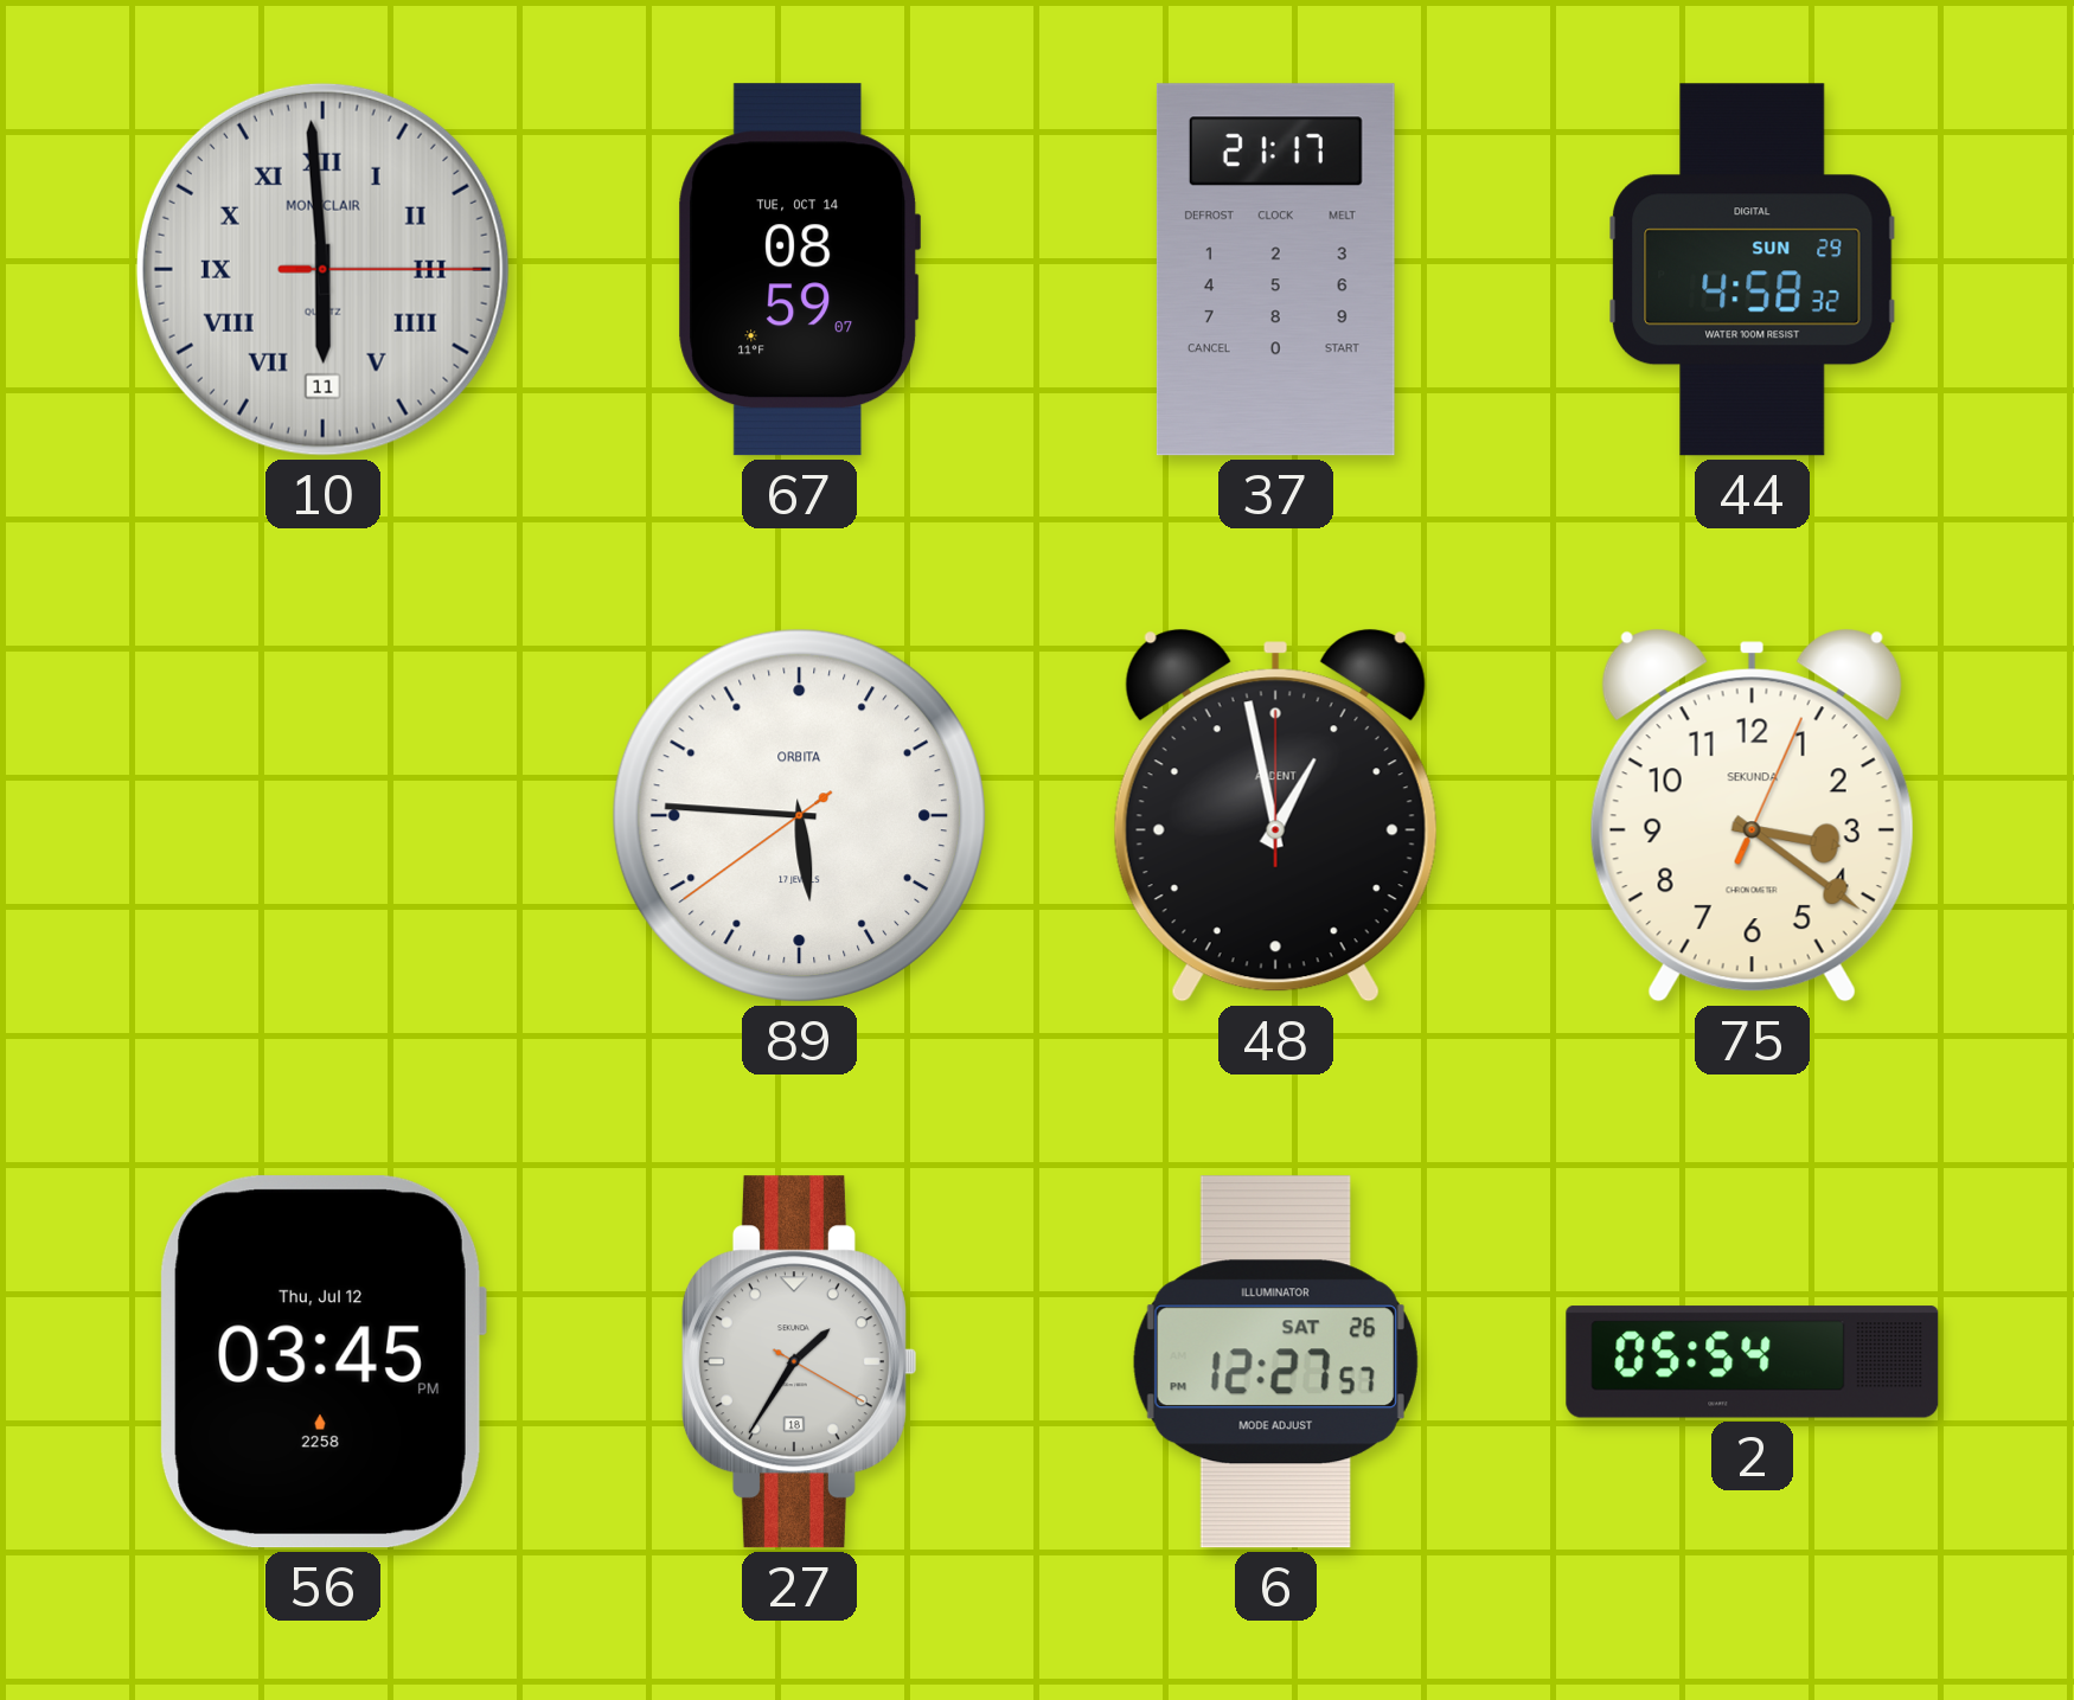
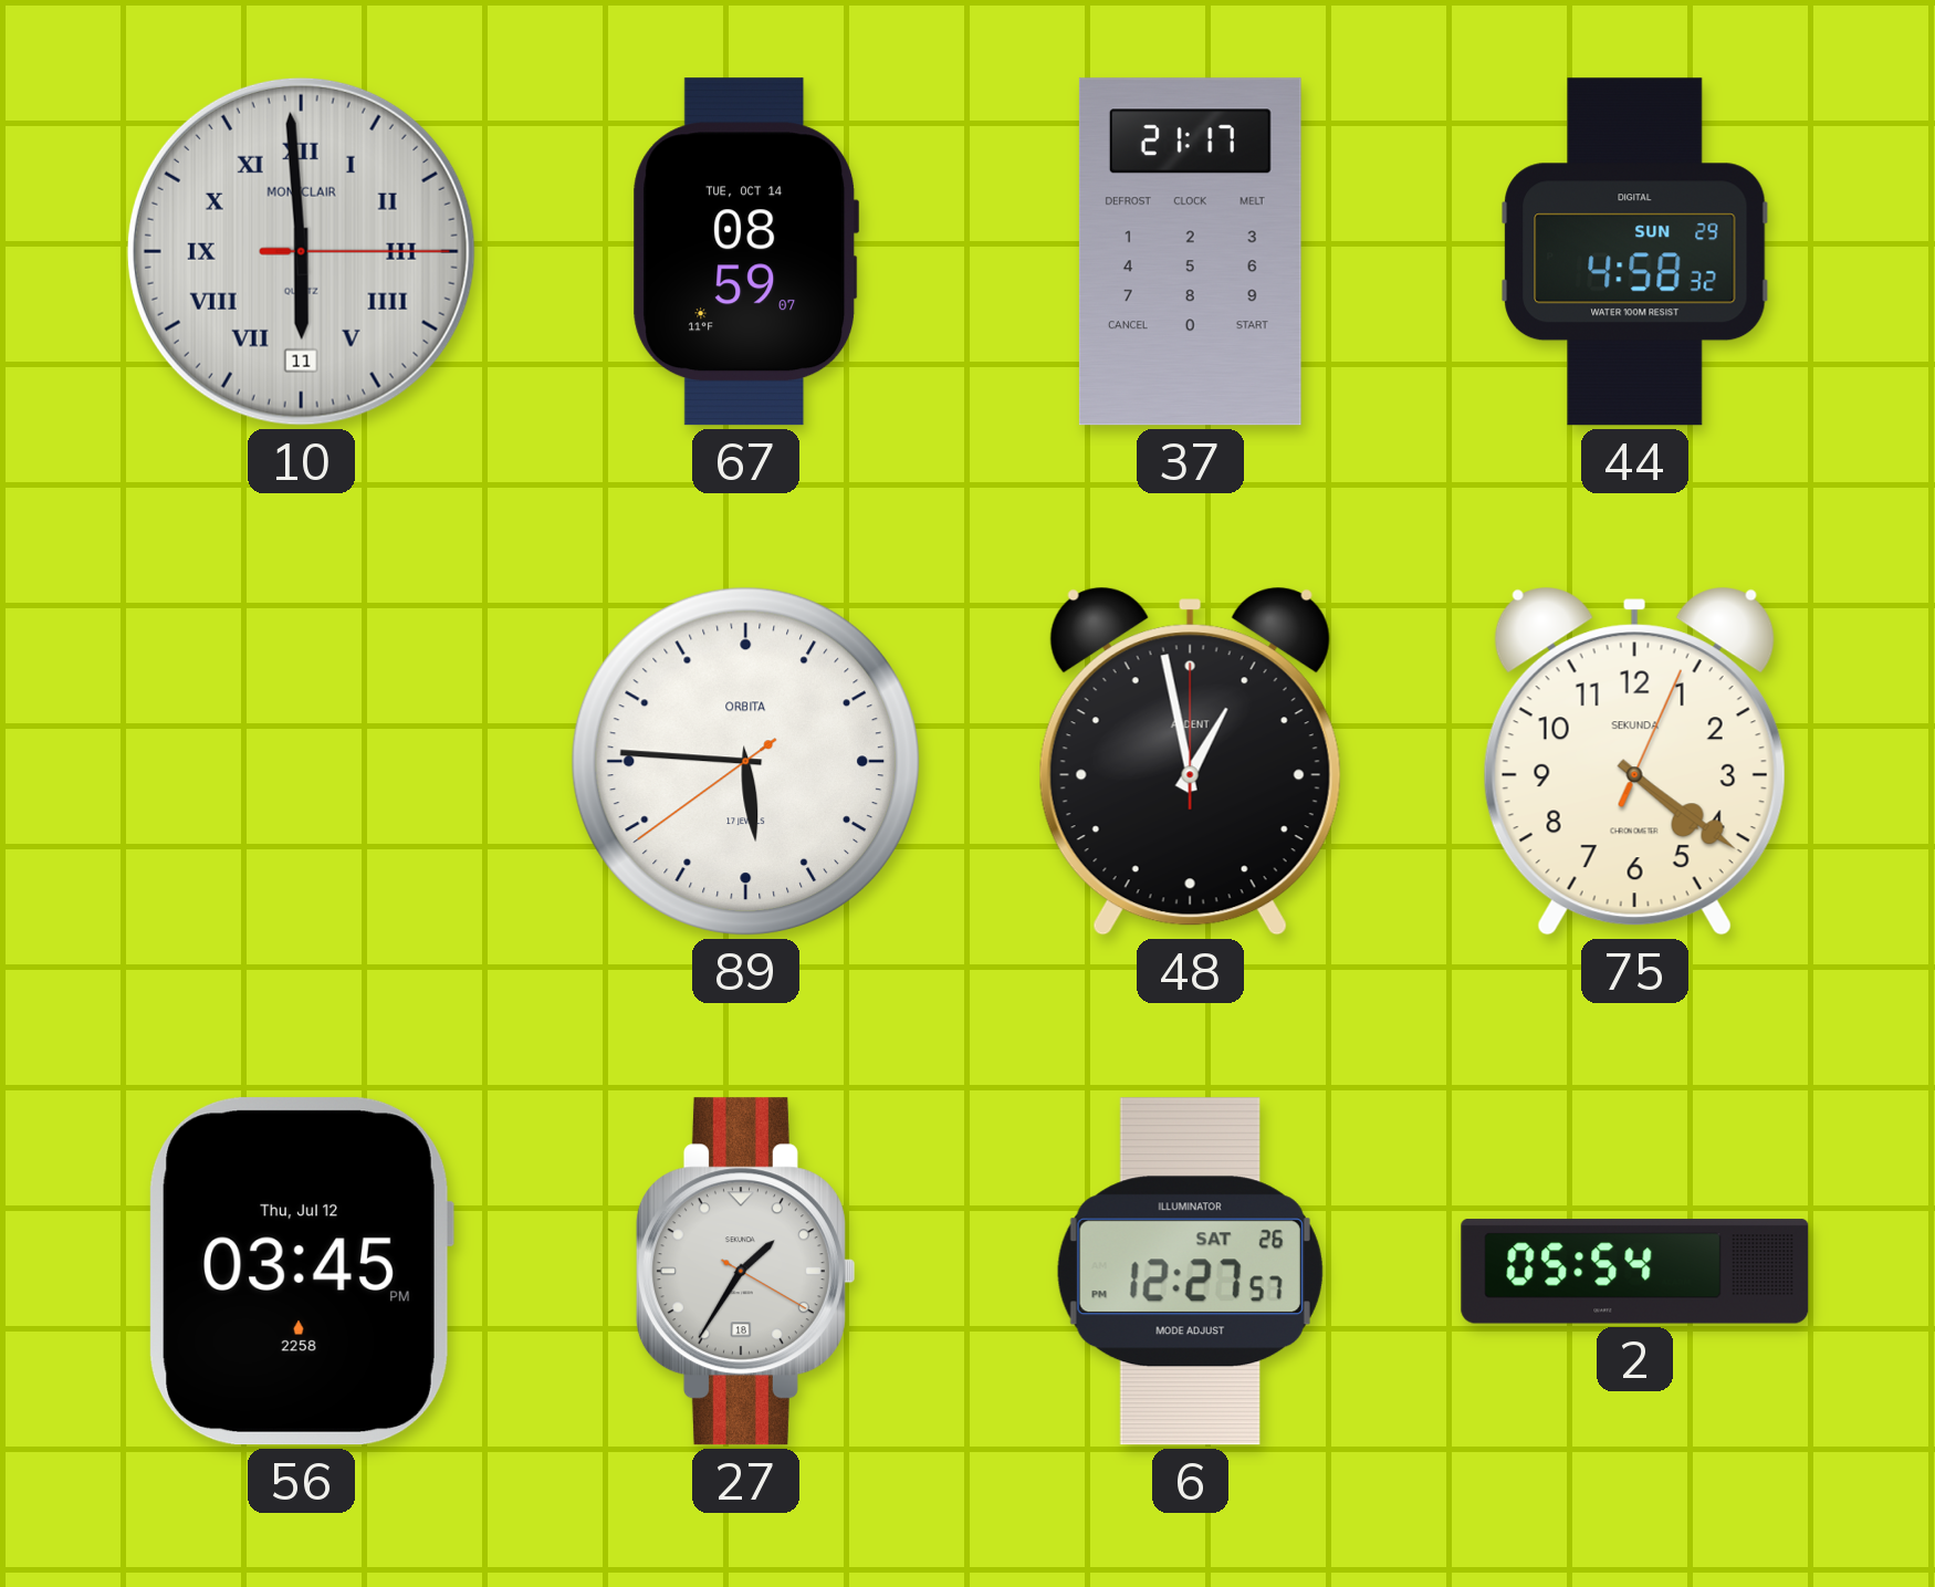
75: 3:21 -> 4:21 (1634, 762)
